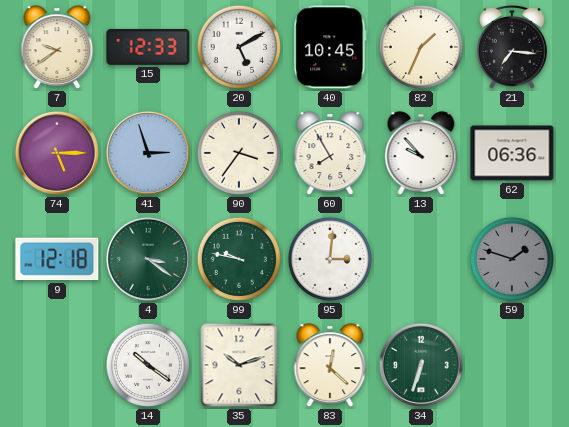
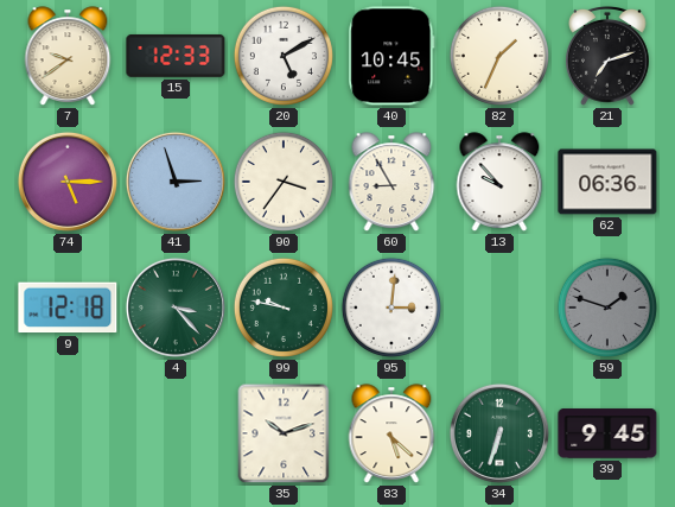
21: 7:16 -> 7:12 (609, 56)
60: 7:55 -> 8:55 (391, 182)
4: 3:21 -> 3:23 (176, 308)
14: 10:21 -> none (148, 365)
83: 12:22 -> 5:22 (391, 433)
39: none -> 9:45 (607, 433)
